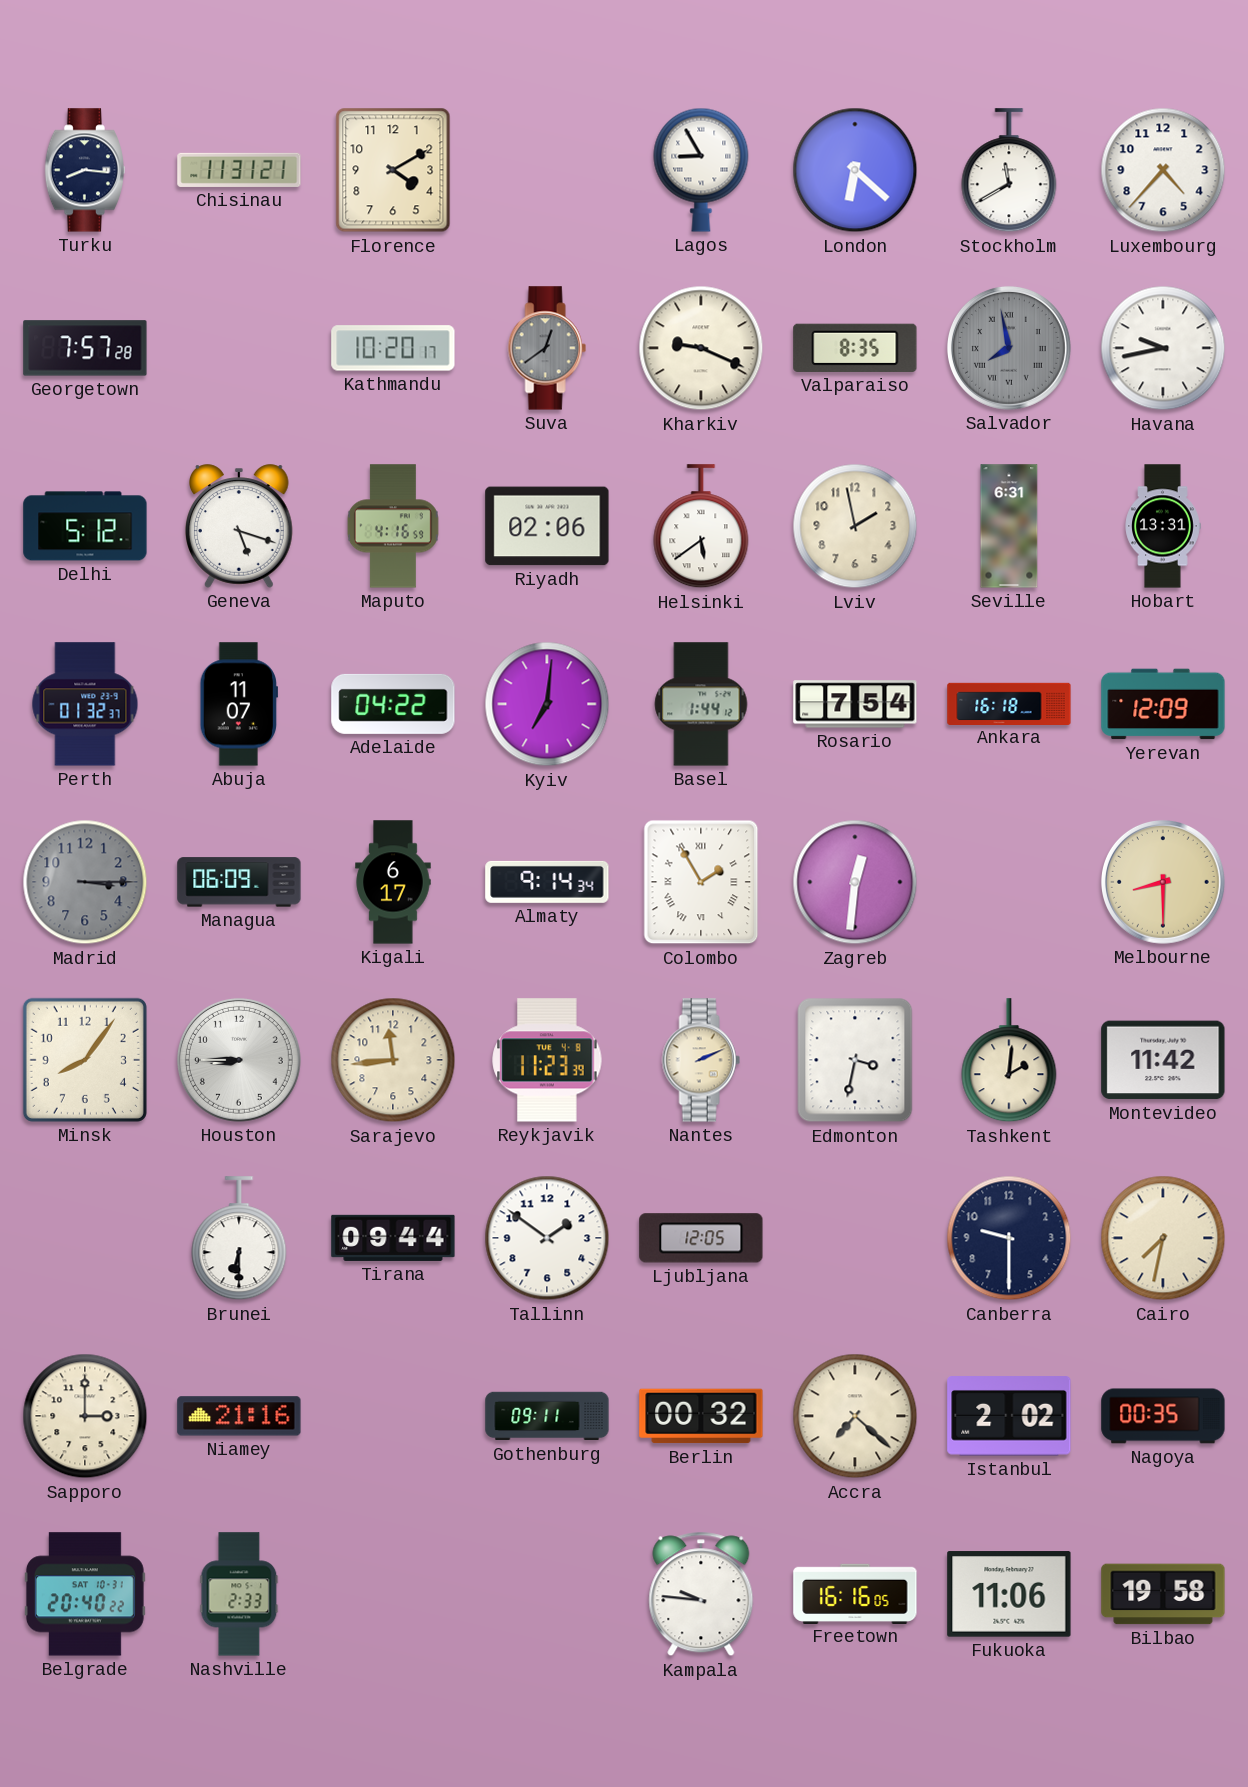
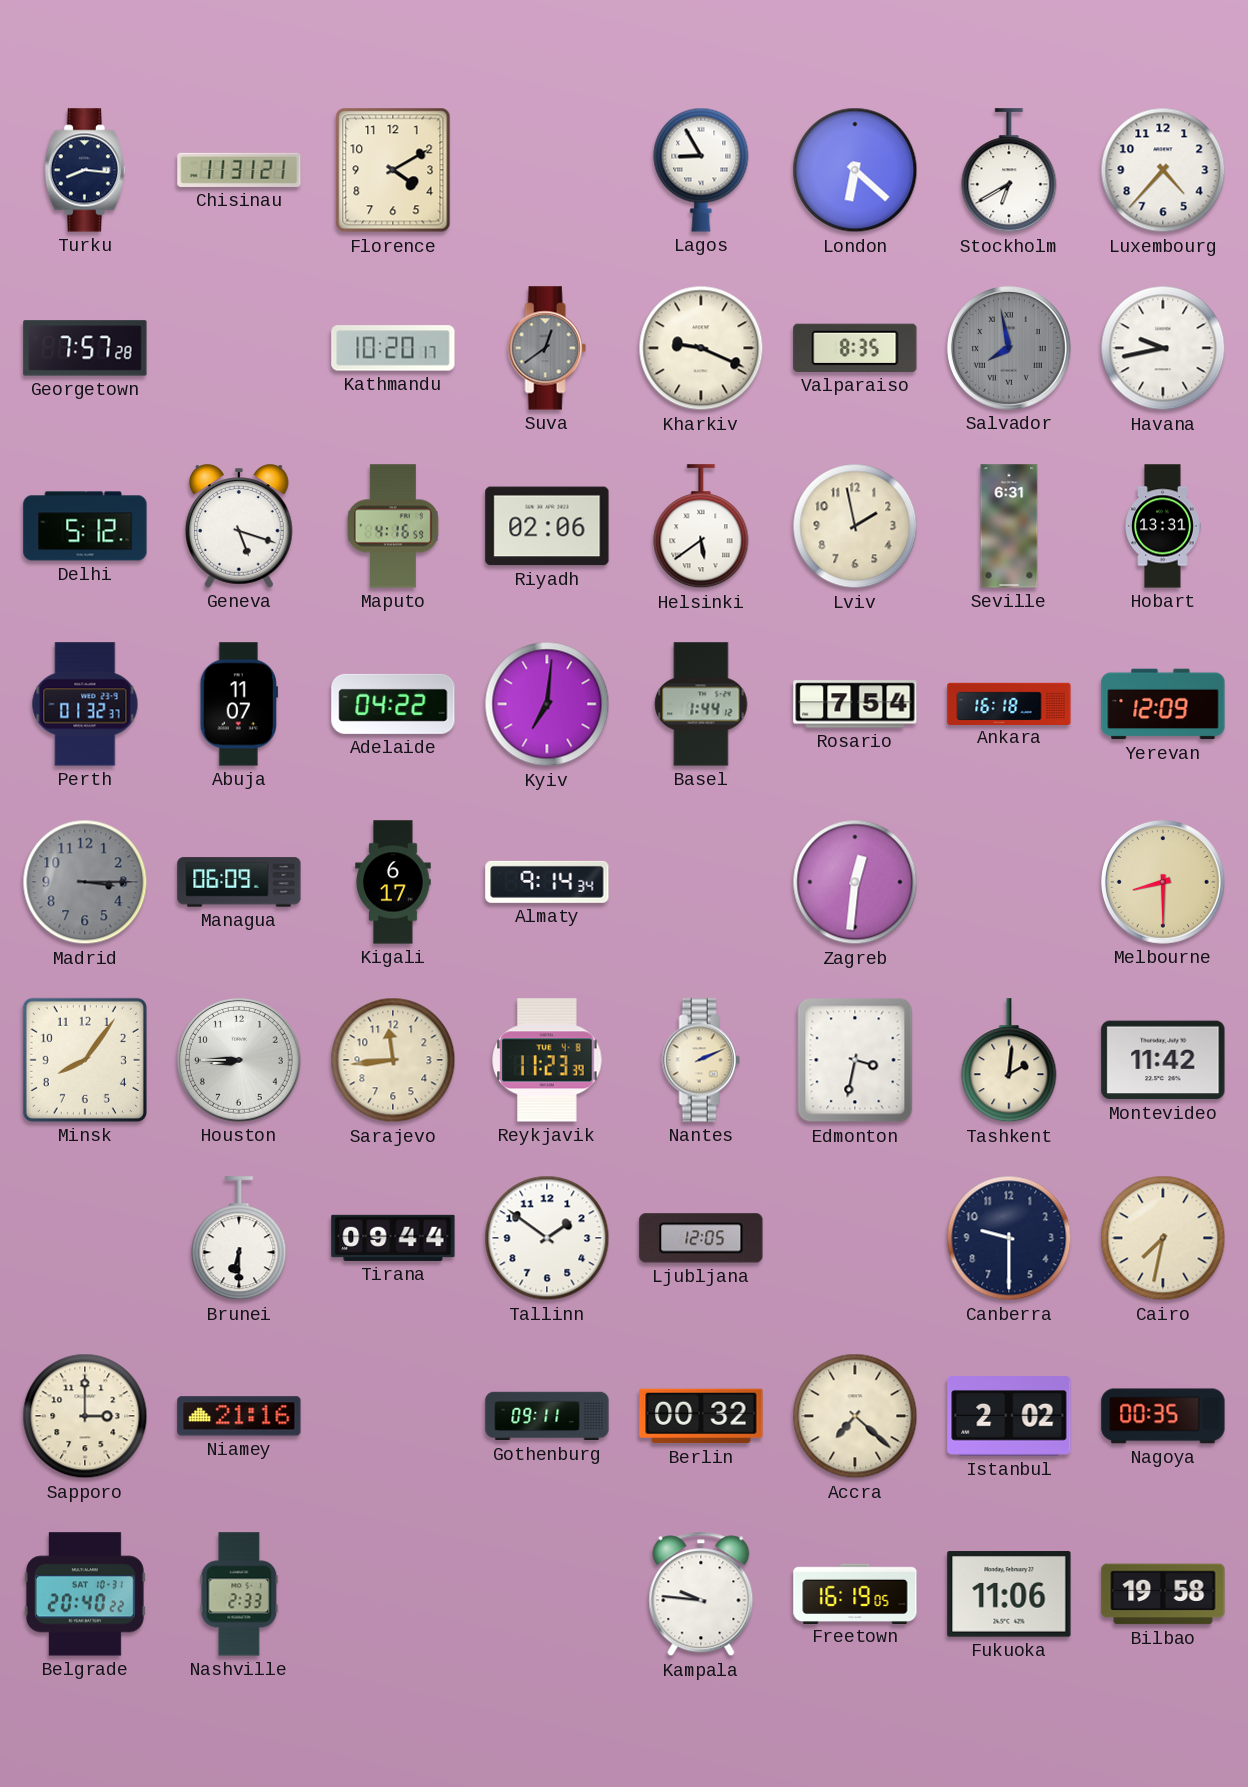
Stockholm: 11:40 -> 6:40 (1009, 171)
Colombo: 1:55 -> none (701, 882)
Freetown: 16:16 -> 16:19 (855, 1593)
